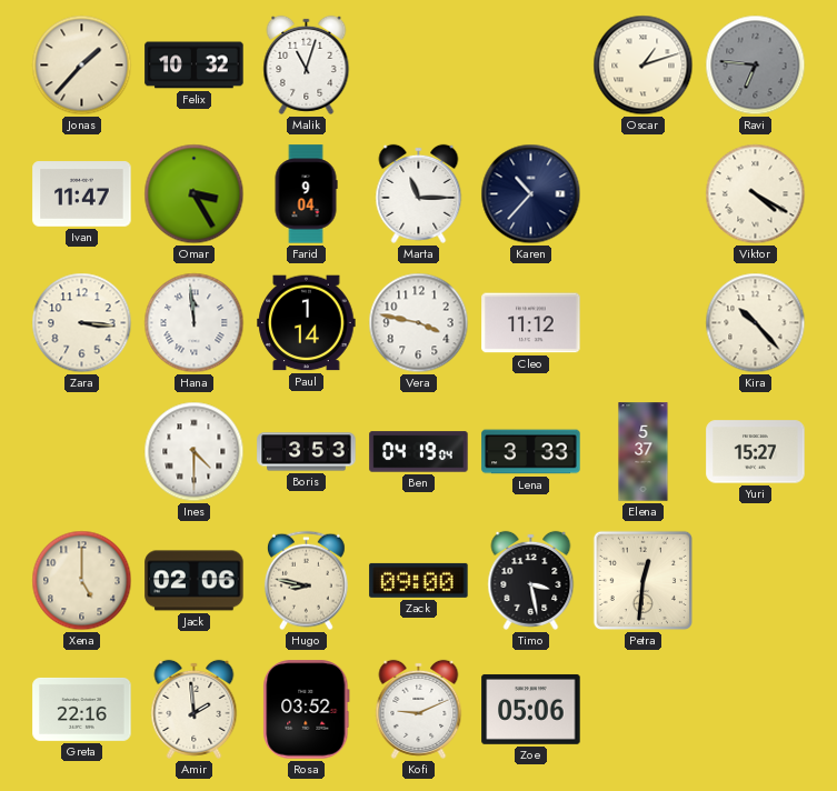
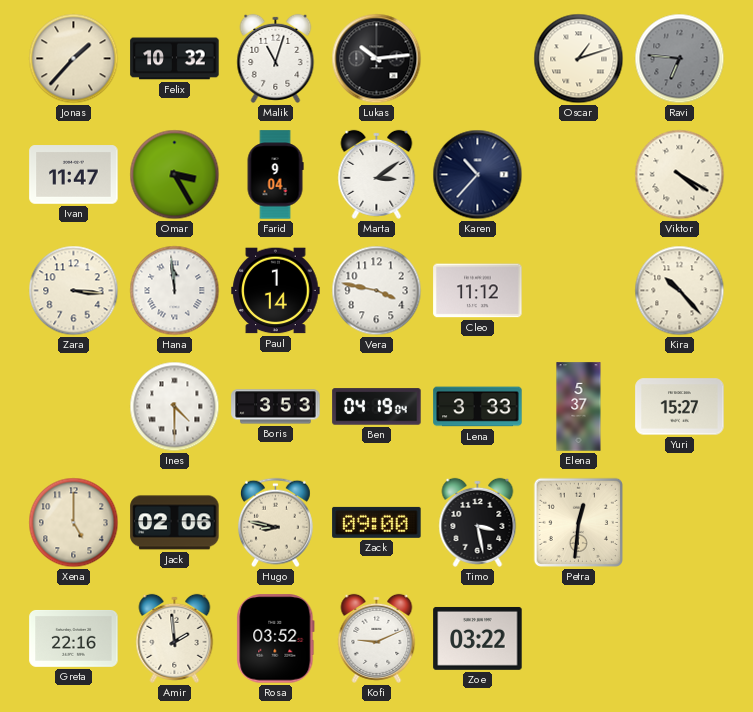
Lukas: none -> 10:14 (377, 59)
Marta: 11:15 -> 3:09 (377, 174)
Zoe: 05:06 -> 03:22 (478, 638)
